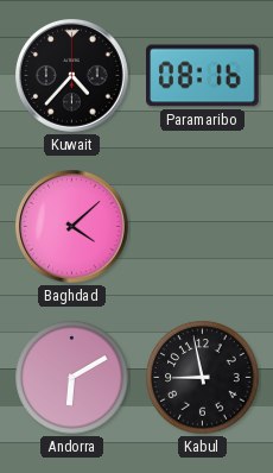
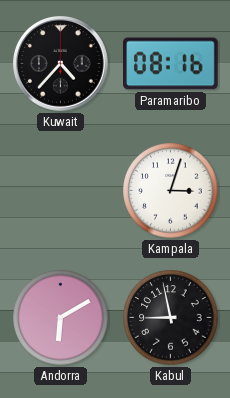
Baghdad: 4:08 -> none (72, 227)
Kampala: none -> 3:03 (171, 191)
